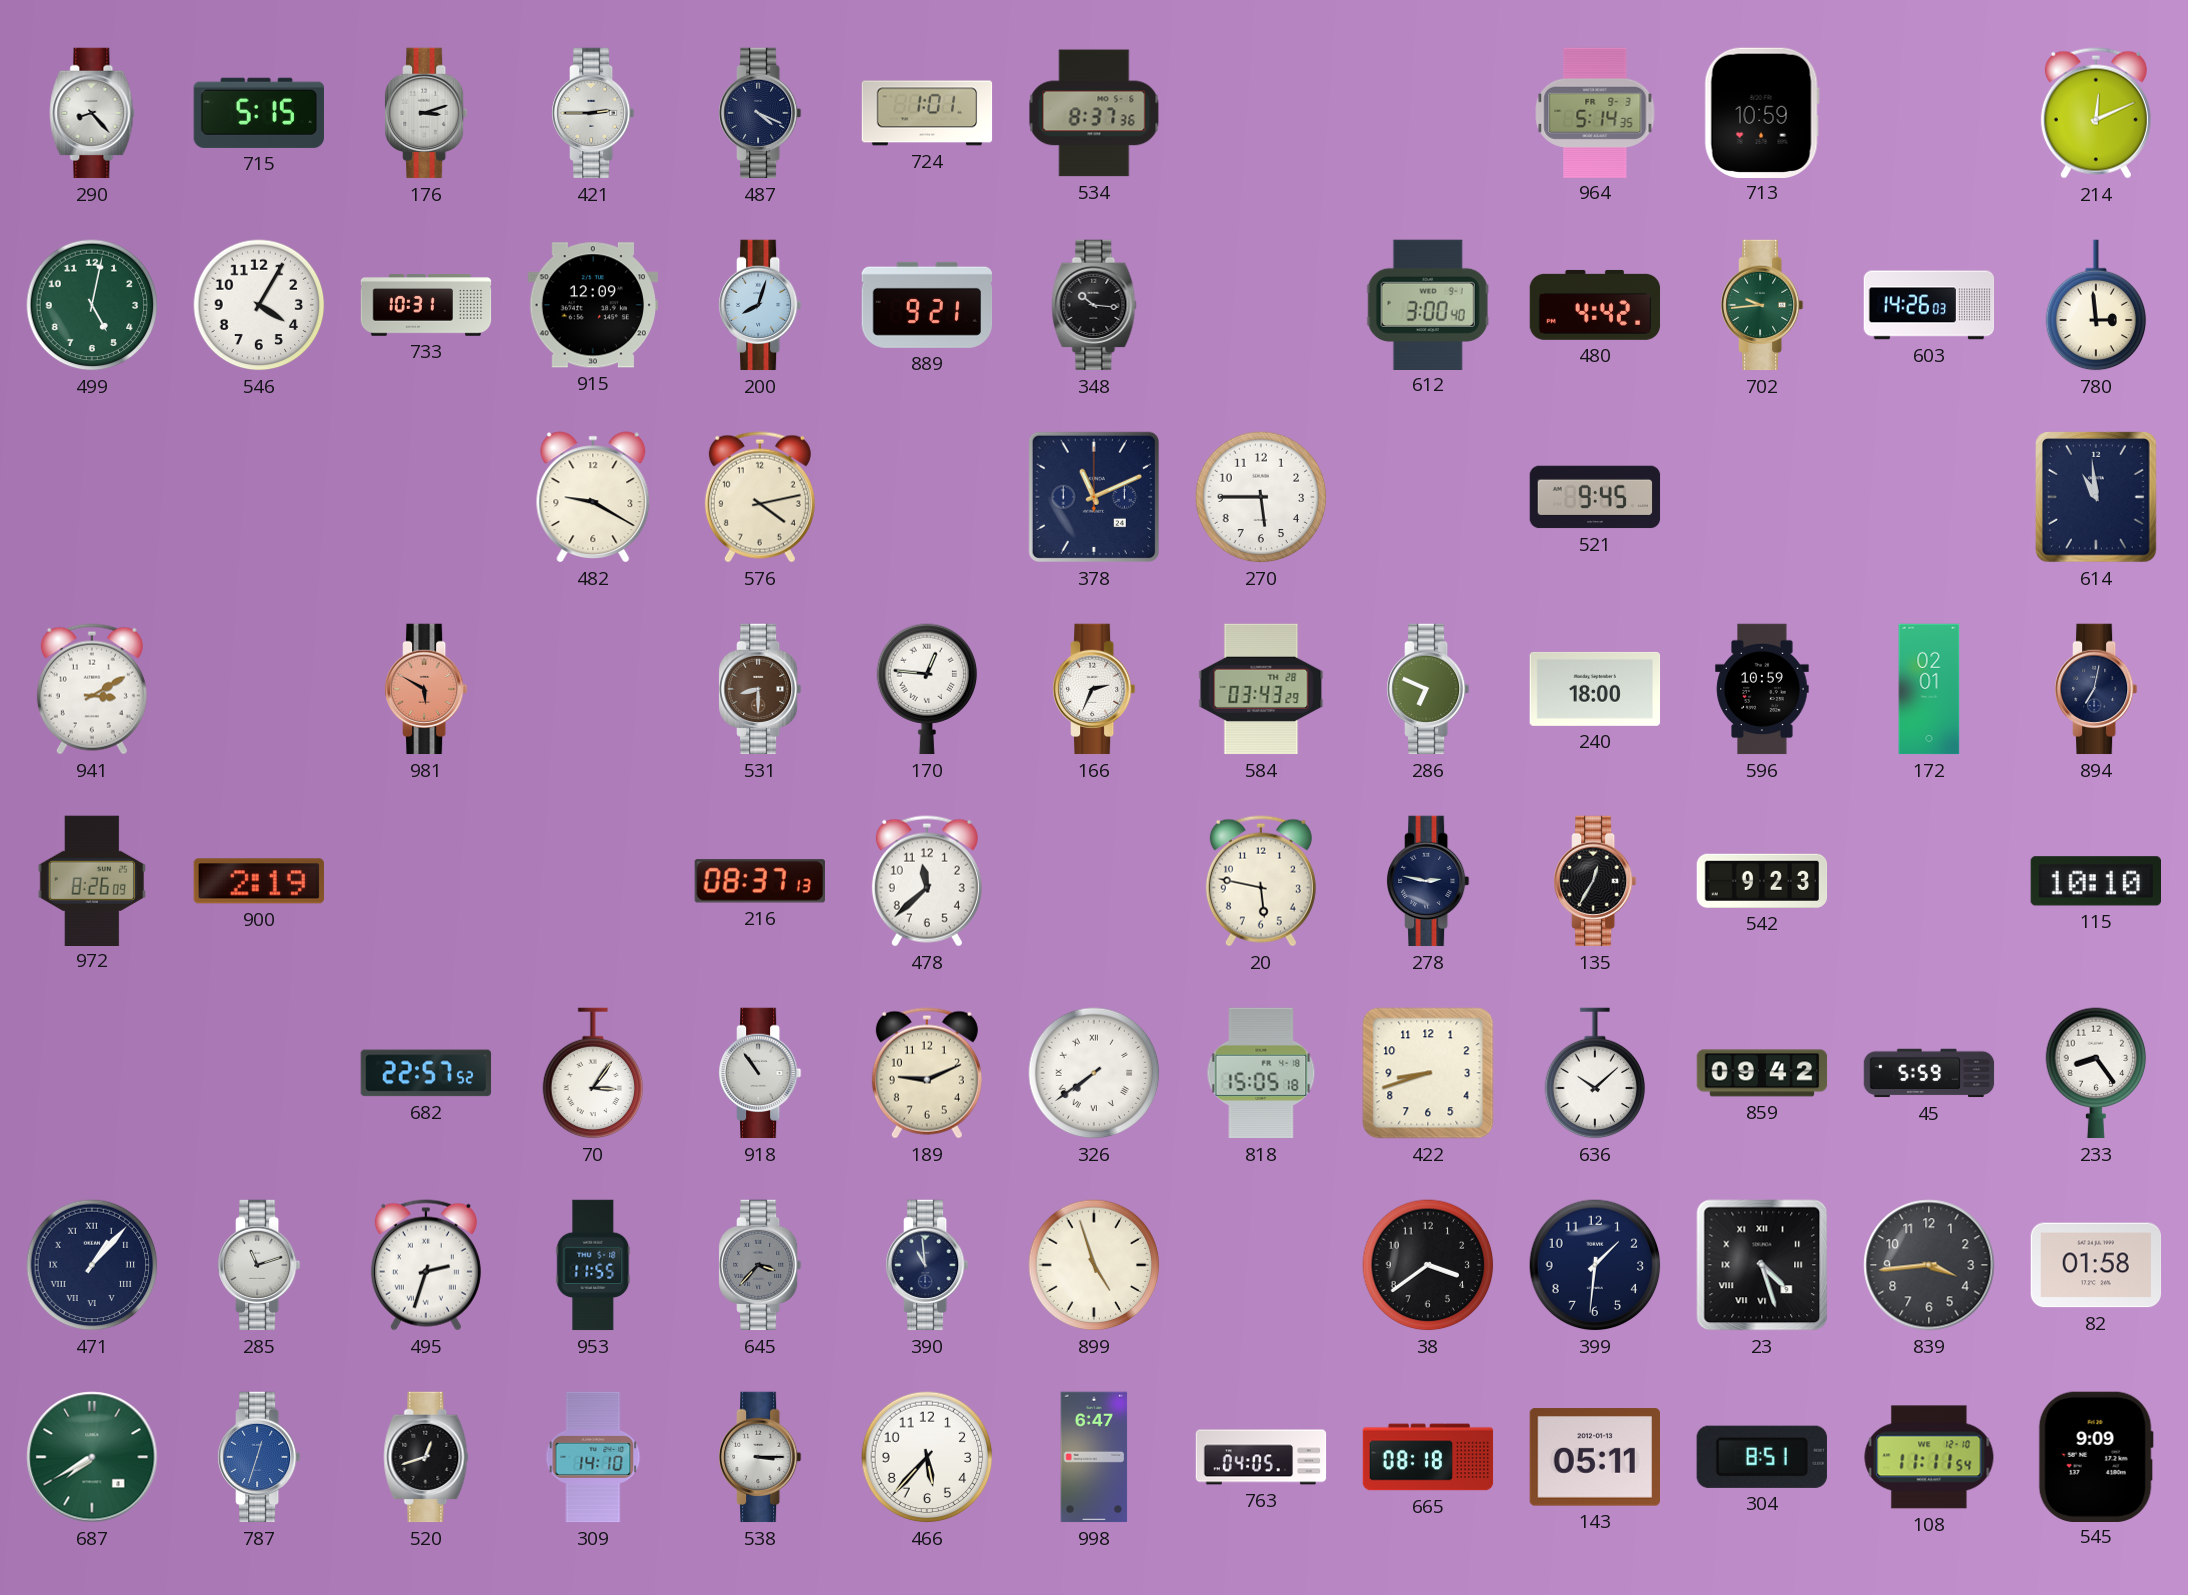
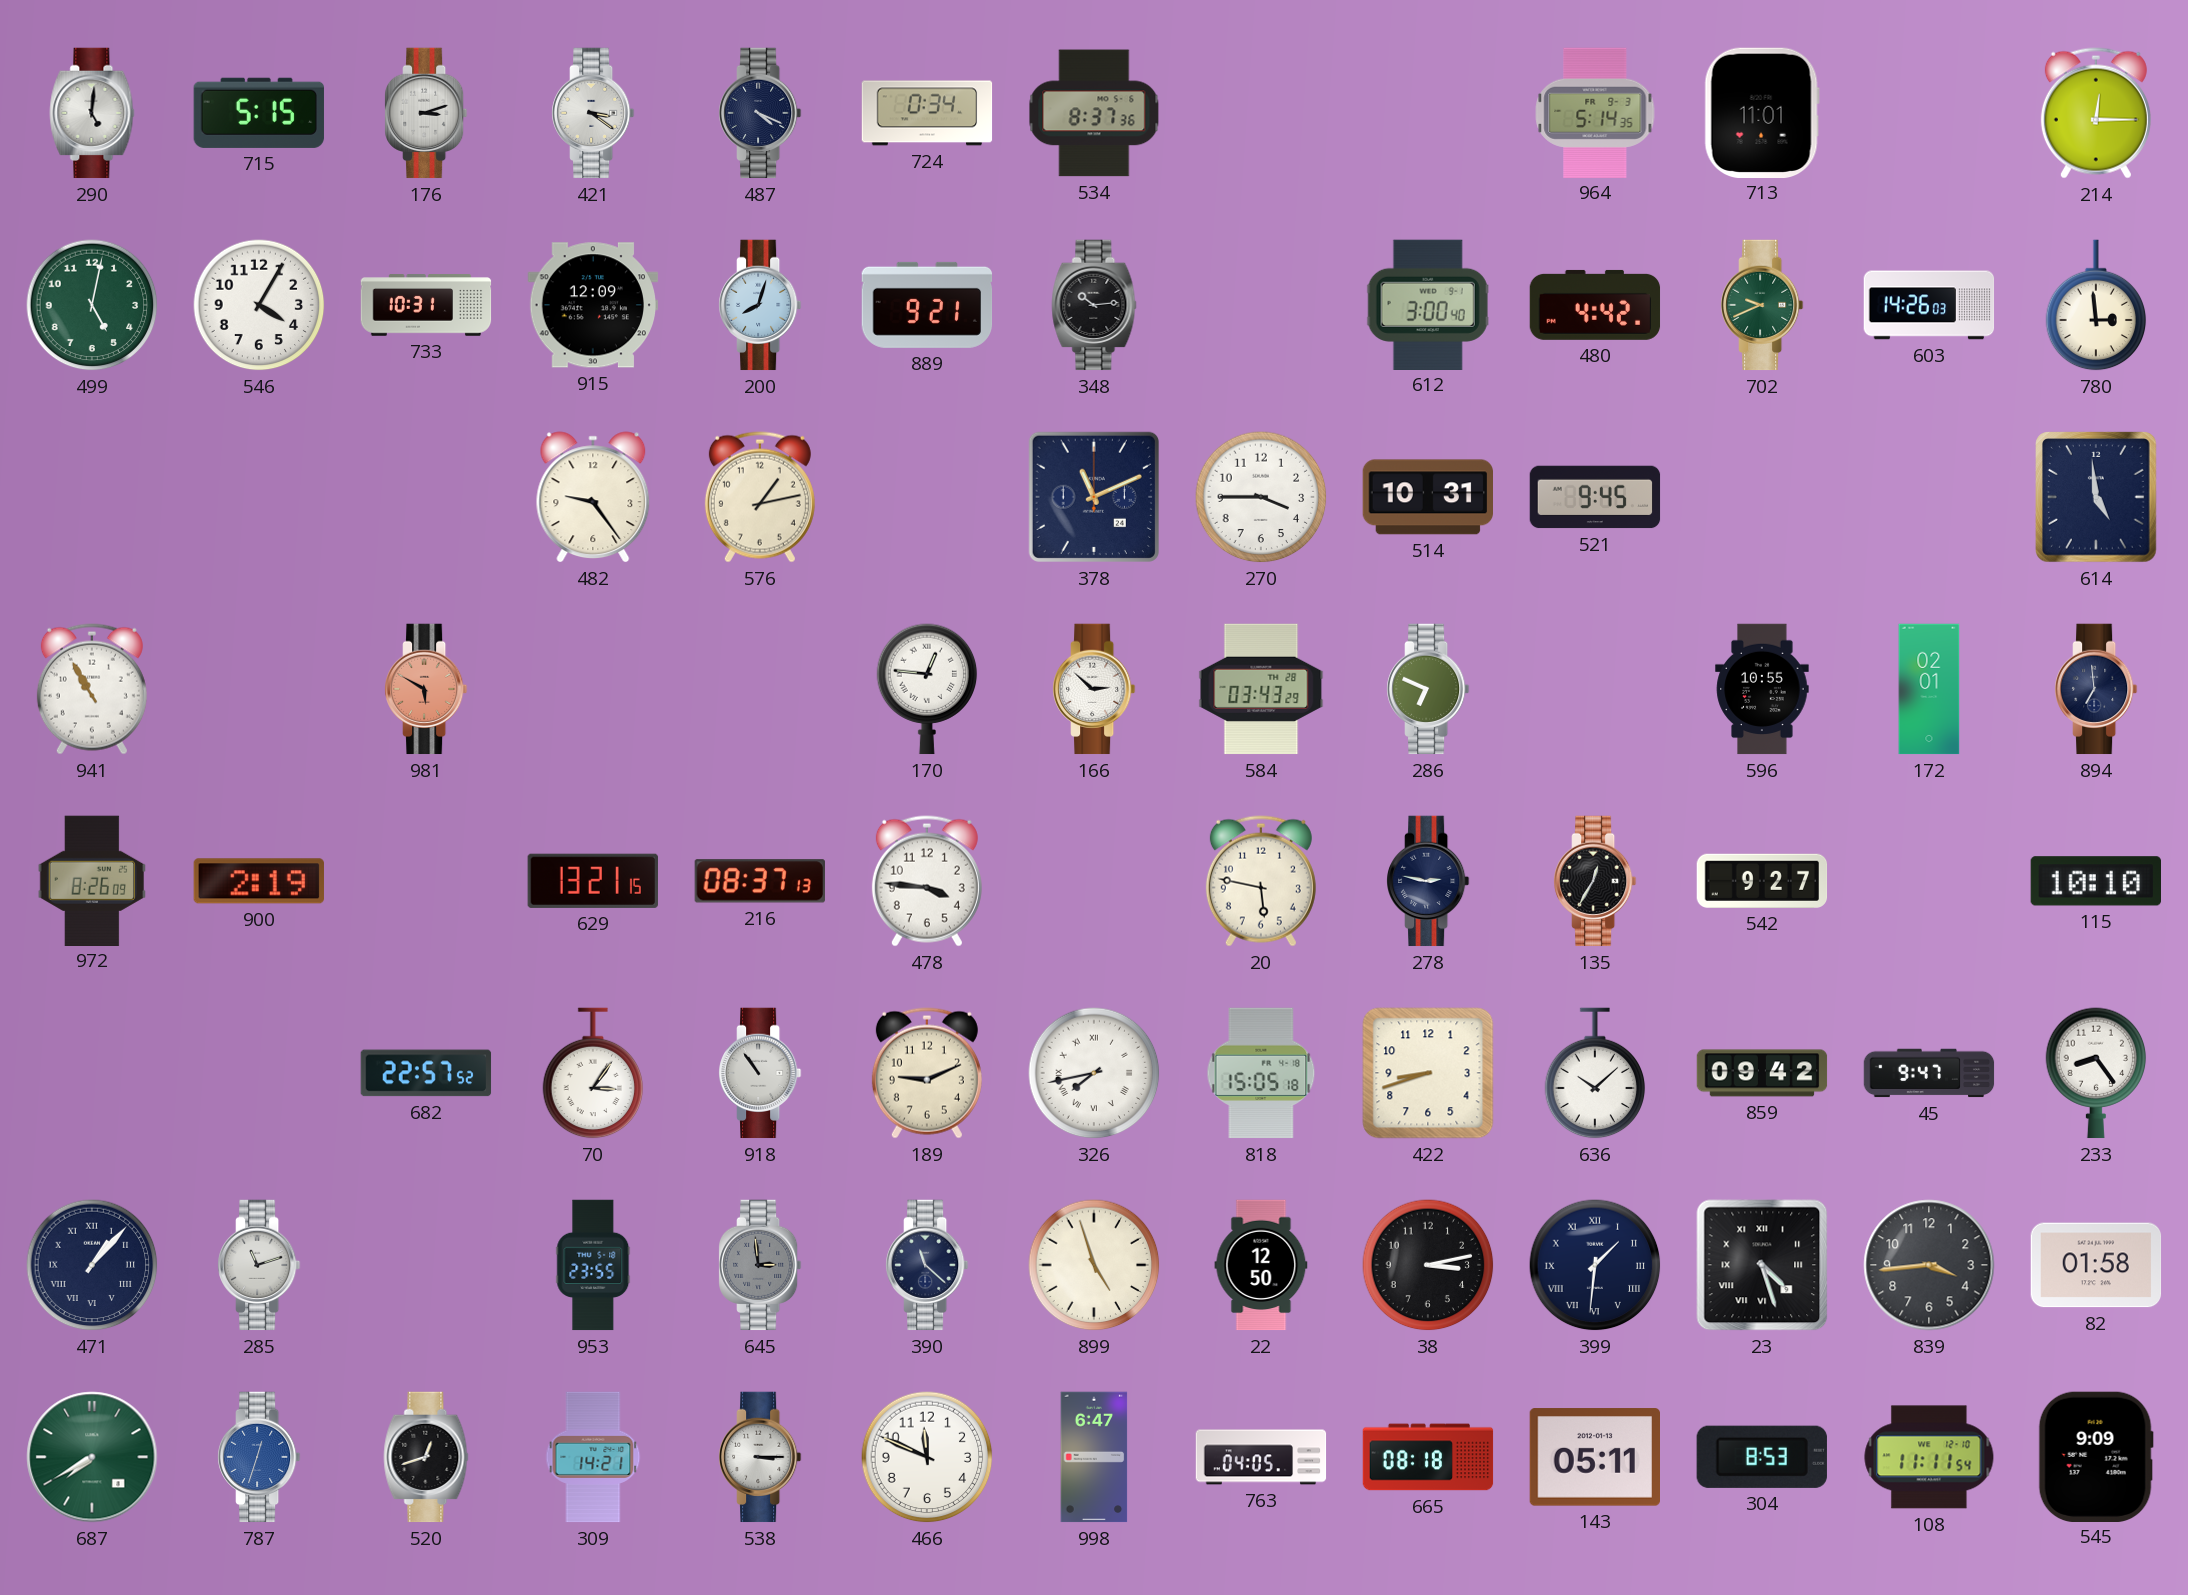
290: 8:23 -> 5:01 (92, 113)
421: 2:45 -> 3:21 (594, 113)
724: 1:01 -> 0:34 (927, 113)
713: 10:59 -> 11:01 (1762, 112)
214: 12:11 -> 12:15 (2096, 113)
348: 10:16 -> 10:14 (1094, 305)
702: 9:44 -> 9:41 (1763, 305)
482: 9:20 -> 9:24 (593, 497)
576: 4:13 -> 1:13 (760, 497)
270: 5:45 -> 3:45 (1261, 497)
514: none -> 10:31 (1427, 497)
614: 10:59 -> 4:59 (2097, 497)
941: 3:10 -> 10:55 (92, 689)
531: 8:30 -> none (761, 689)
166: 2:34 -> 2:52 (1095, 689)
240: 18:00 -> none (1595, 689)
596: 10:59 -> 10:55 (1762, 689)
894: 7:02 -> 6:59 (2097, 689)
629: none -> 13:21 (593, 881)
478: 11:38 -> 3:46 (927, 881)
542: 9:23 -> 9:27 (1762, 881)
326: 7:39 -> 7:43 (1094, 1073)
45: 5:59 -> 9:47 (1929, 1073)
495: 2:33 -> none (426, 1265)
953: 11:55 -> 23:55 (593, 1265)
645: 3:37 -> 2:59 (761, 1265)
390: 10:59 -> 11:22 (928, 1265)
22: none -> 12:50 (1261, 1265)
38: 3:39 -> 3:13 (1428, 1265)
399 numerals: Arabic -> Roman (1595, 1265)
309: 14:10 -> 14:21 (593, 1457)
466: 5:37 -> 11:49 (927, 1457)
304: 8:51 -> 8:53 (1762, 1457)
